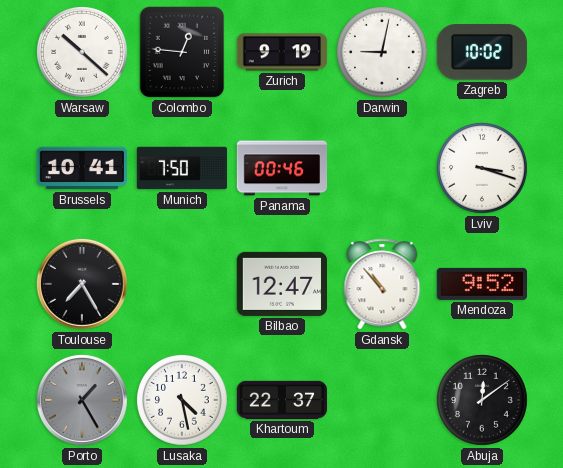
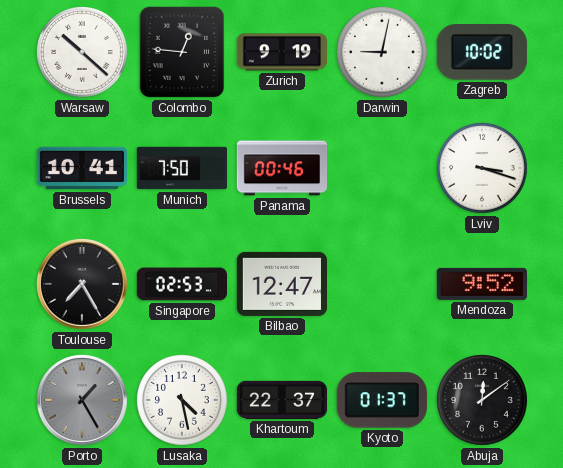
Singapore: none -> 02:53 (182, 284)
Gdansk: 10:53 -> none (382, 284)
Kyoto: none -> 01:37 (382, 400)
